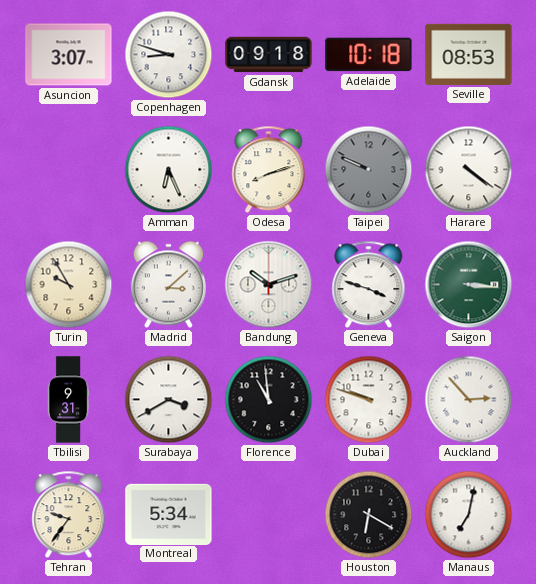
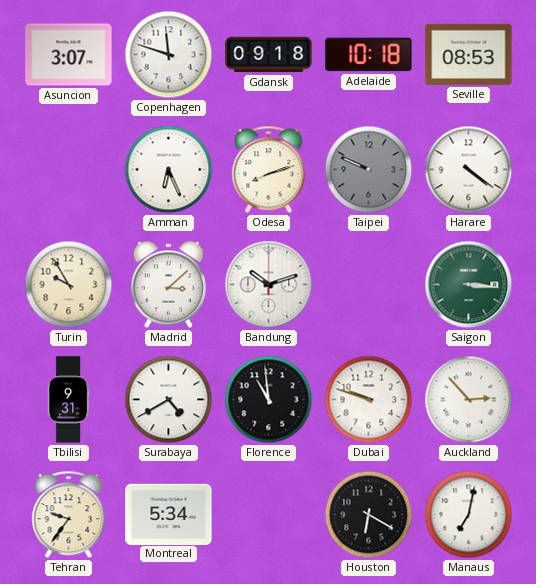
Copenhagen: 8:48 -> 11:48 (169, 55)
Geneva: 3:48 -> none (369, 285)
Surabaya: 3:40 -> 4:40 (169, 400)
